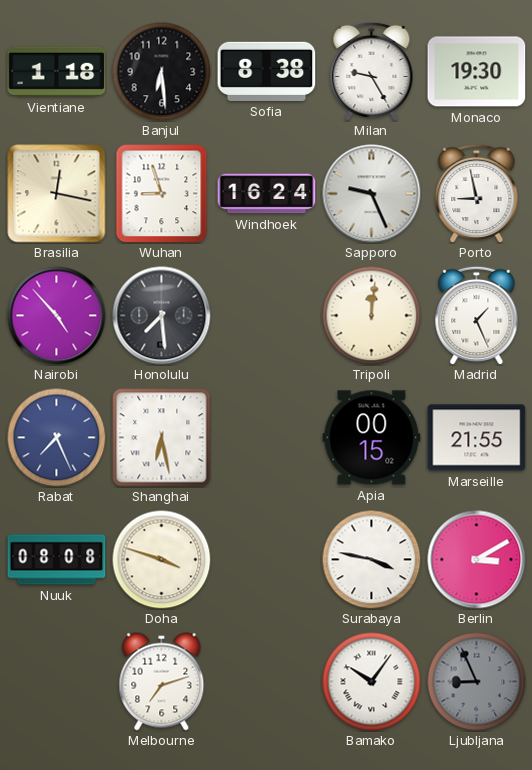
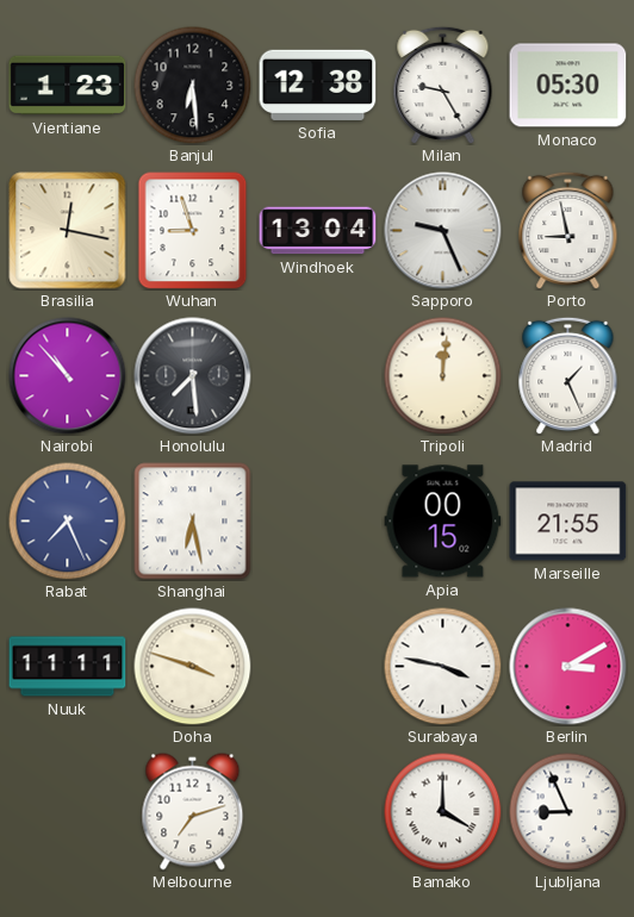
Vientiane: 1:18 -> 1:23 (68, 86)
Sofia: 8:38 -> 12:38 (318, 85)
Monaco: 19:30 -> 05:30 (568, 86)
Windhoek: 16:24 -> 13:04 (318, 231)
Nairobi: 4:53 -> 10:53 (68, 376)
Nuuk: 08:08 -> 11:11 (68, 667)
Bamako: 10:06 -> 4:00 (443, 812)
Ljubljana dial: grey -> white (568, 812)
